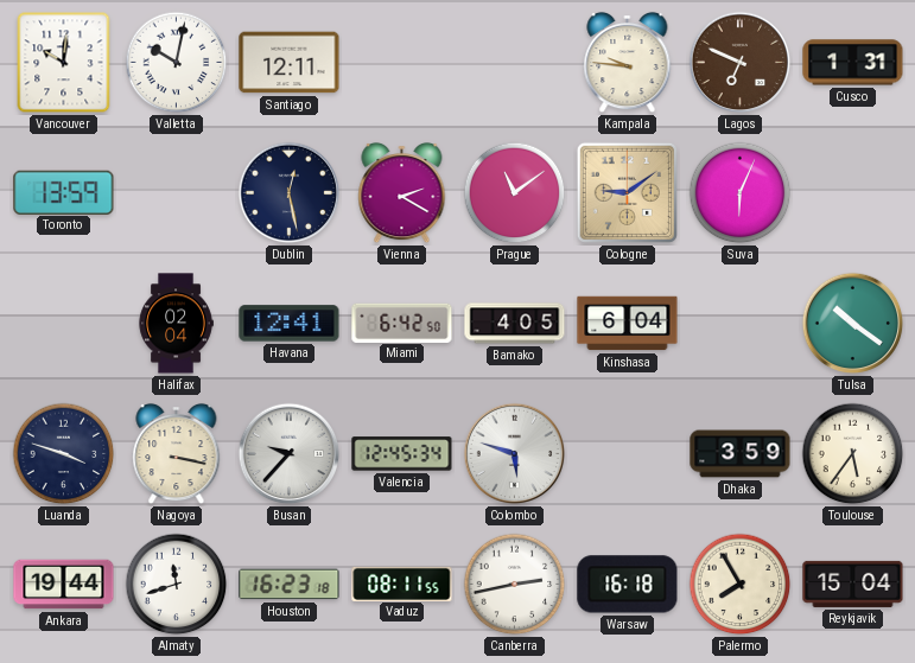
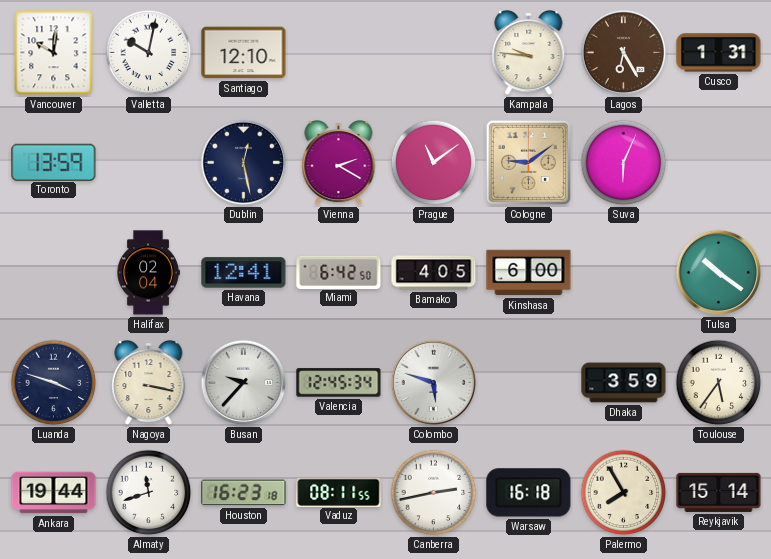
Santiago: 12:11 -> 12:10 (244, 53)
Lagos: 6:49 -> 6:25 (624, 53)
Kinshasa: 6:04 -> 6:00 (529, 273)
Reykjavik: 15:04 -> 15:14 (719, 492)
